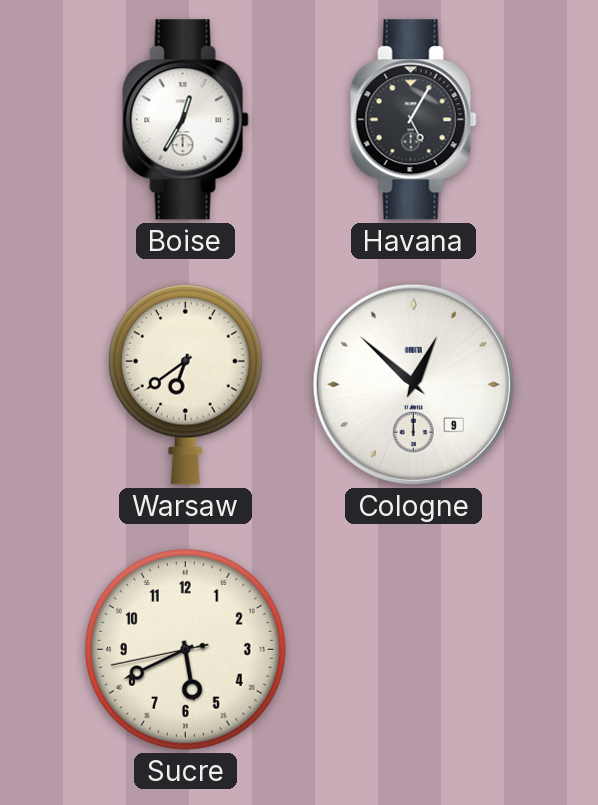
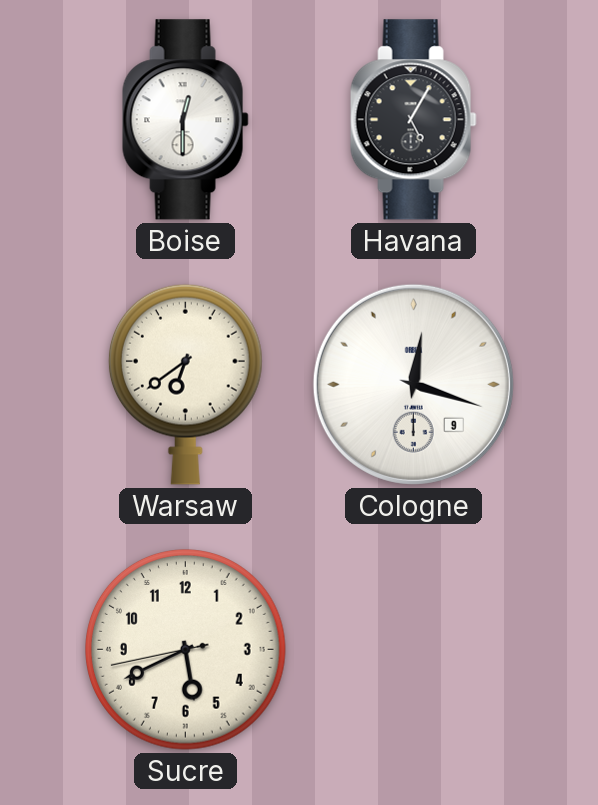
Boise: 12:35 -> 12:30 (185, 120)
Cologne: 12:52 -> 12:18 (413, 384)
